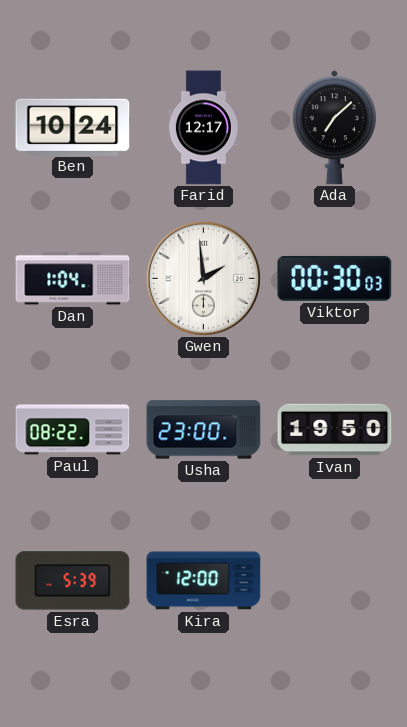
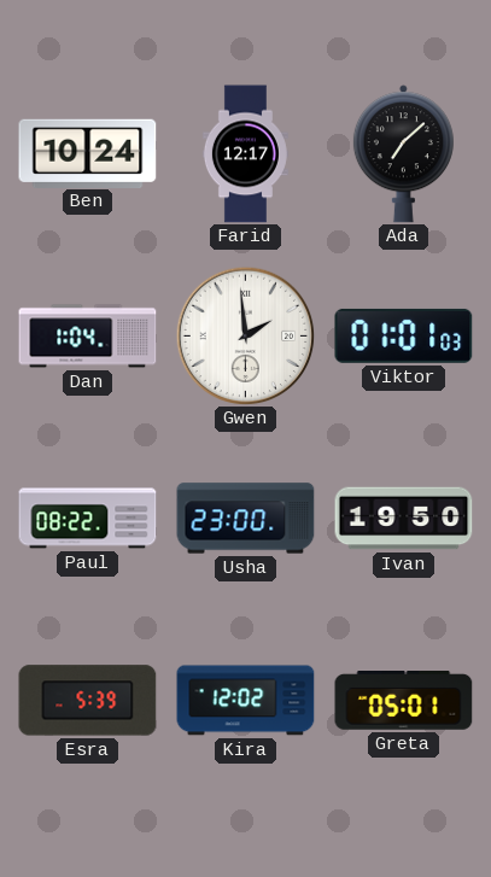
Viktor: 00:30 -> 01:01 (404, 335)
Kira: 12:00 -> 12:02 (246, 701)
Greta: none -> 05:01 (404, 701)
